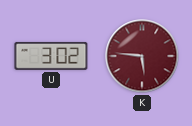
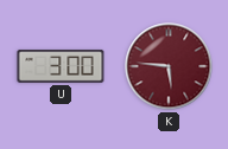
U: 3:02 -> 3:00 (61, 66)
